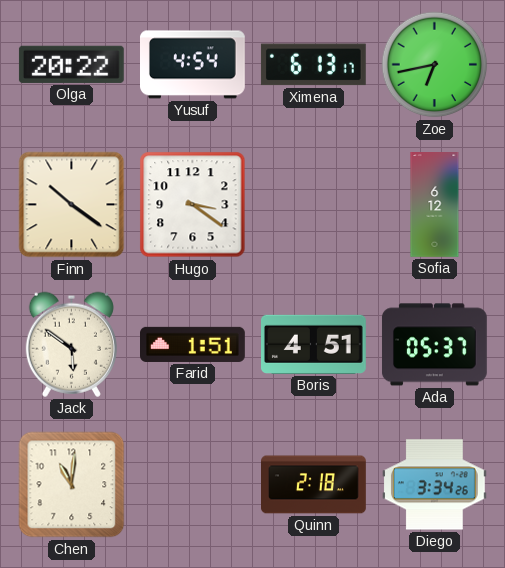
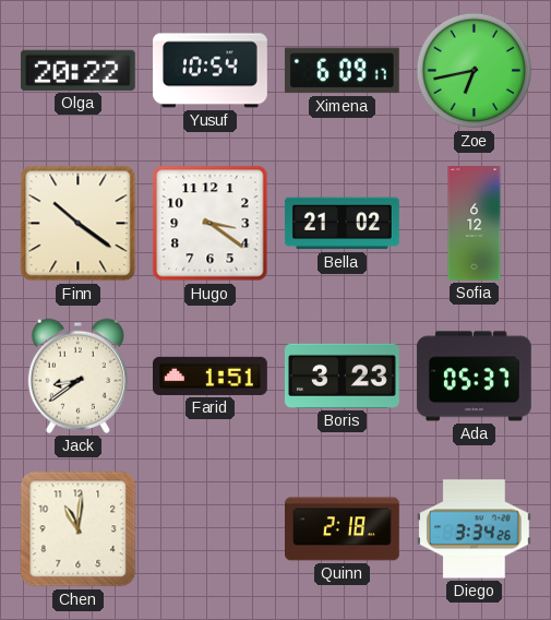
Yusuf: 4:54 -> 10:54 (211, 71)
Ximena: 6:13 -> 6:09 (342, 71)
Bella: none -> 21:02 (342, 224)
Jack: 5:51 -> 8:39 (77, 375)
Boris: 4:51 -> 3:23 (343, 375)
